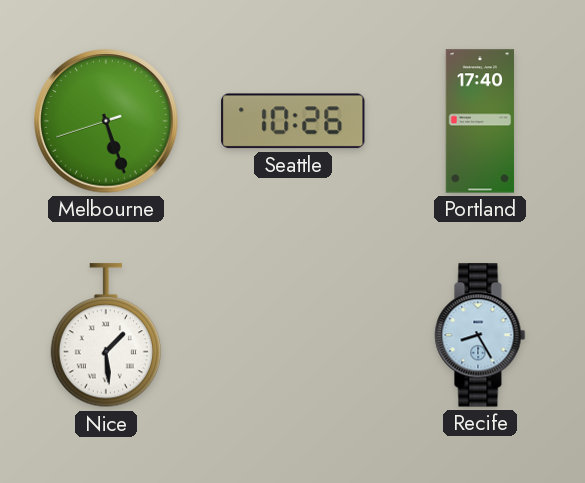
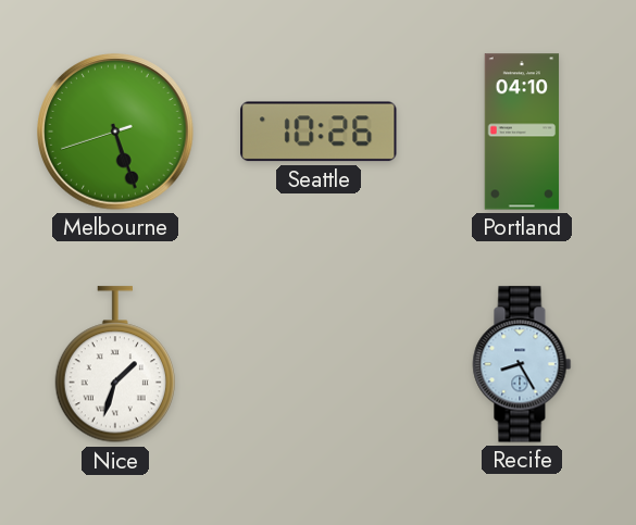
Portland: 17:40 -> 04:10 (522, 132)
Nice: 1:29 -> 1:33 (115, 365)
